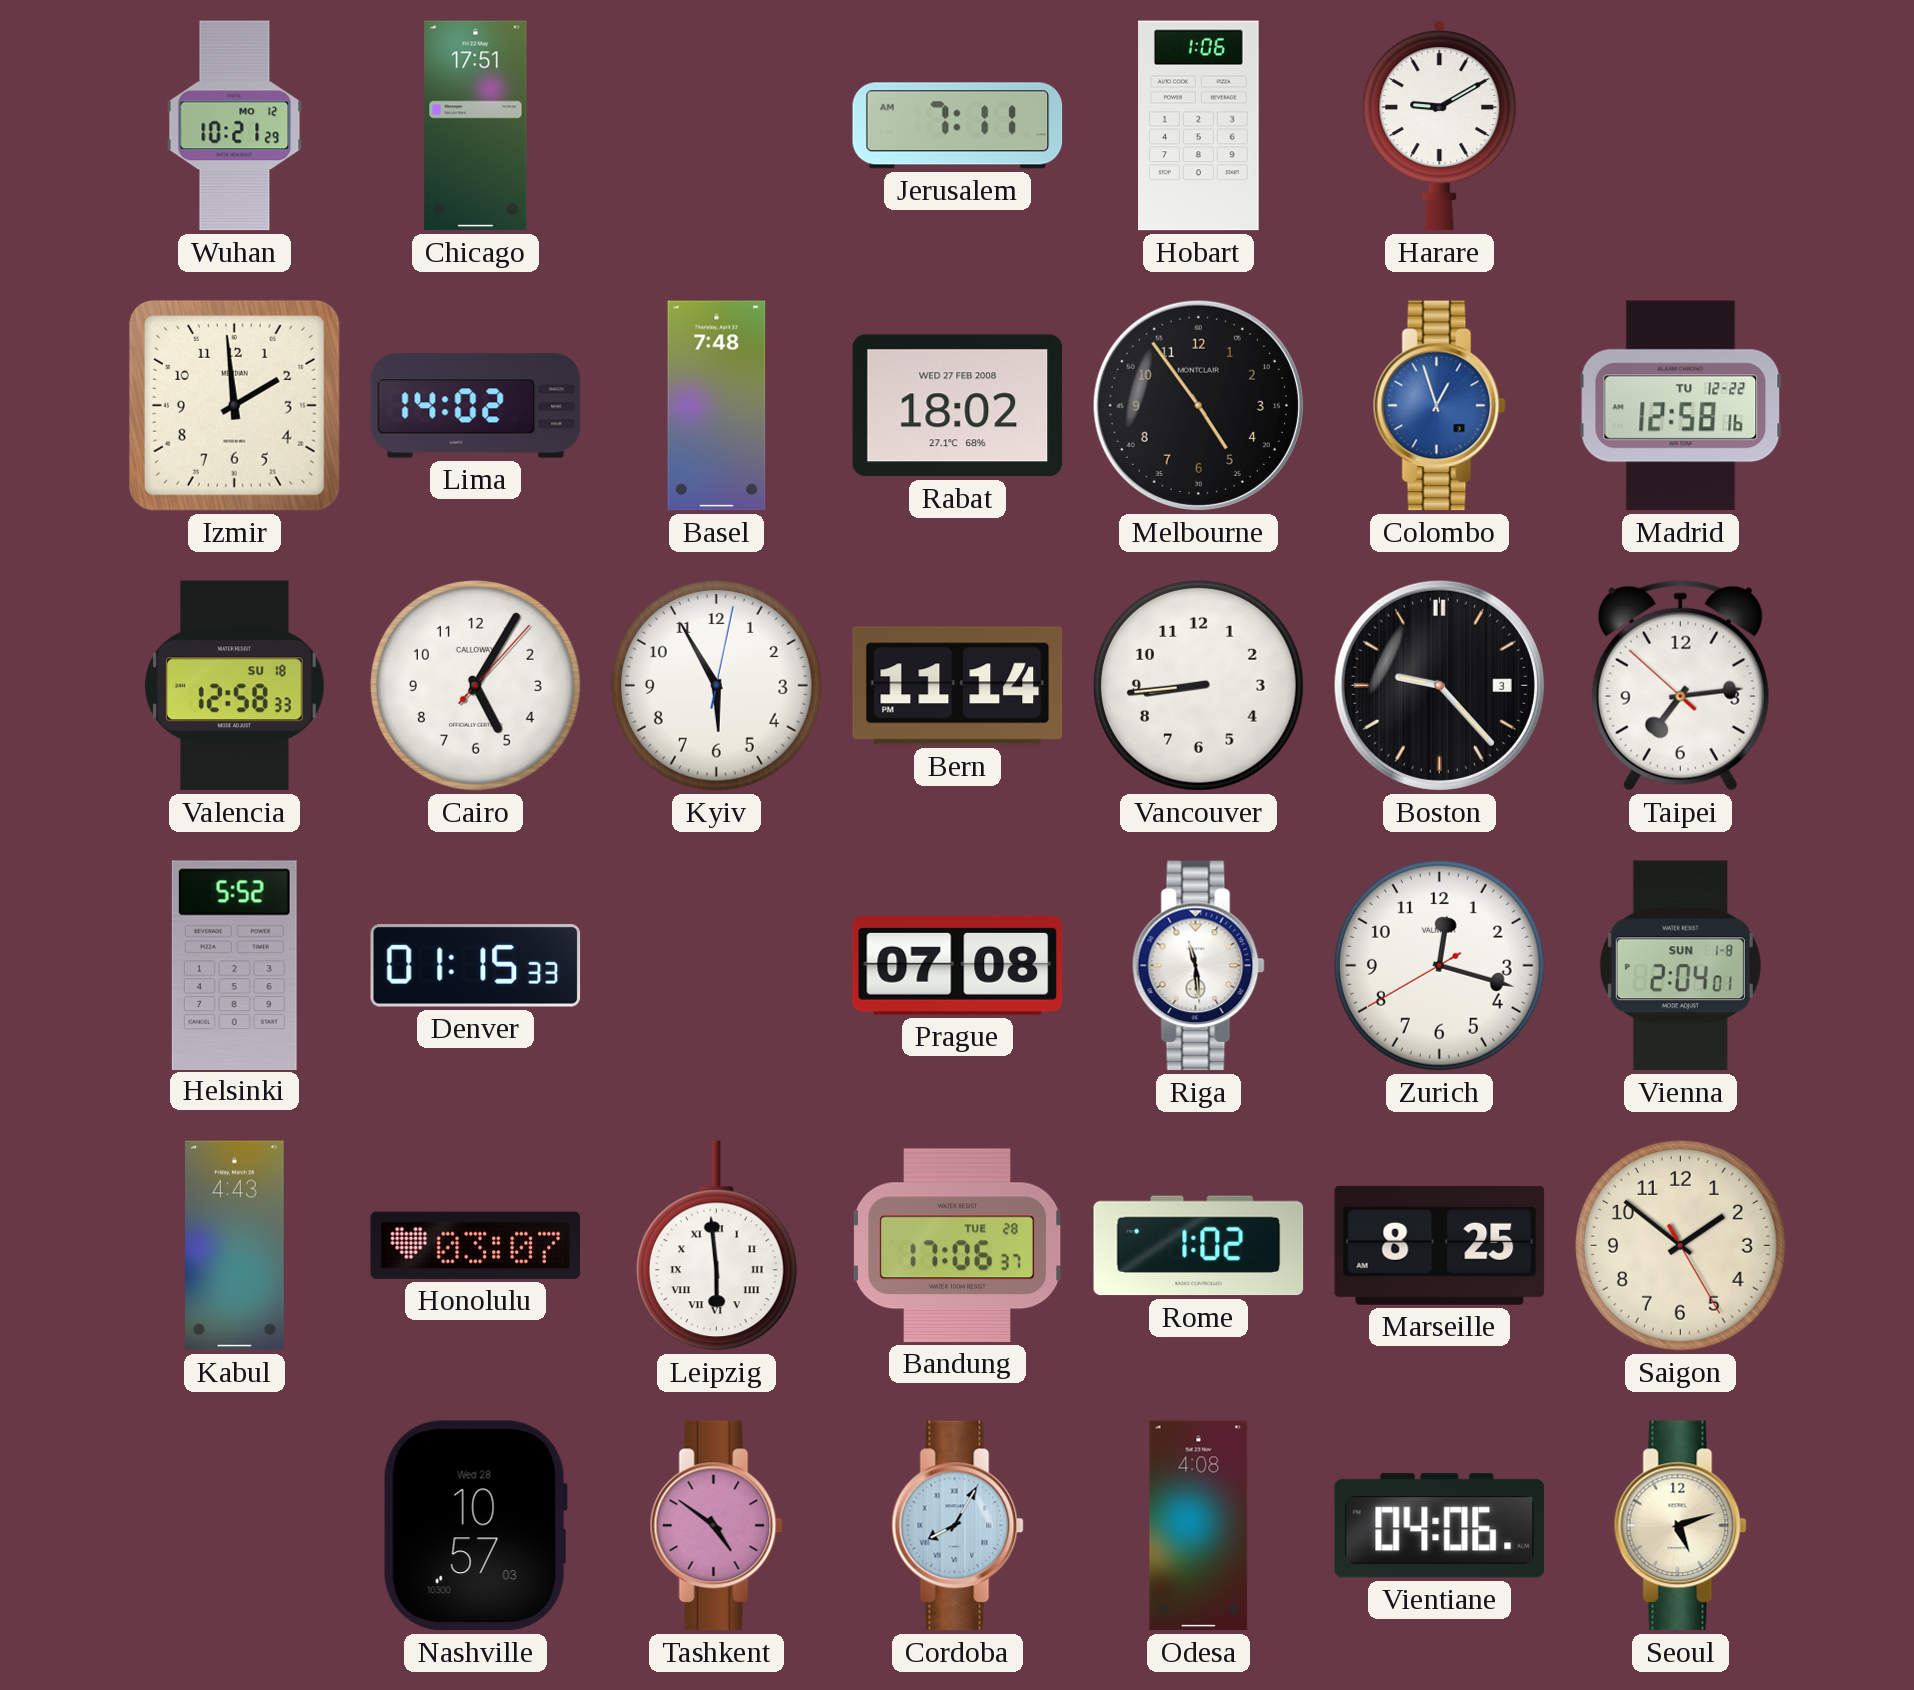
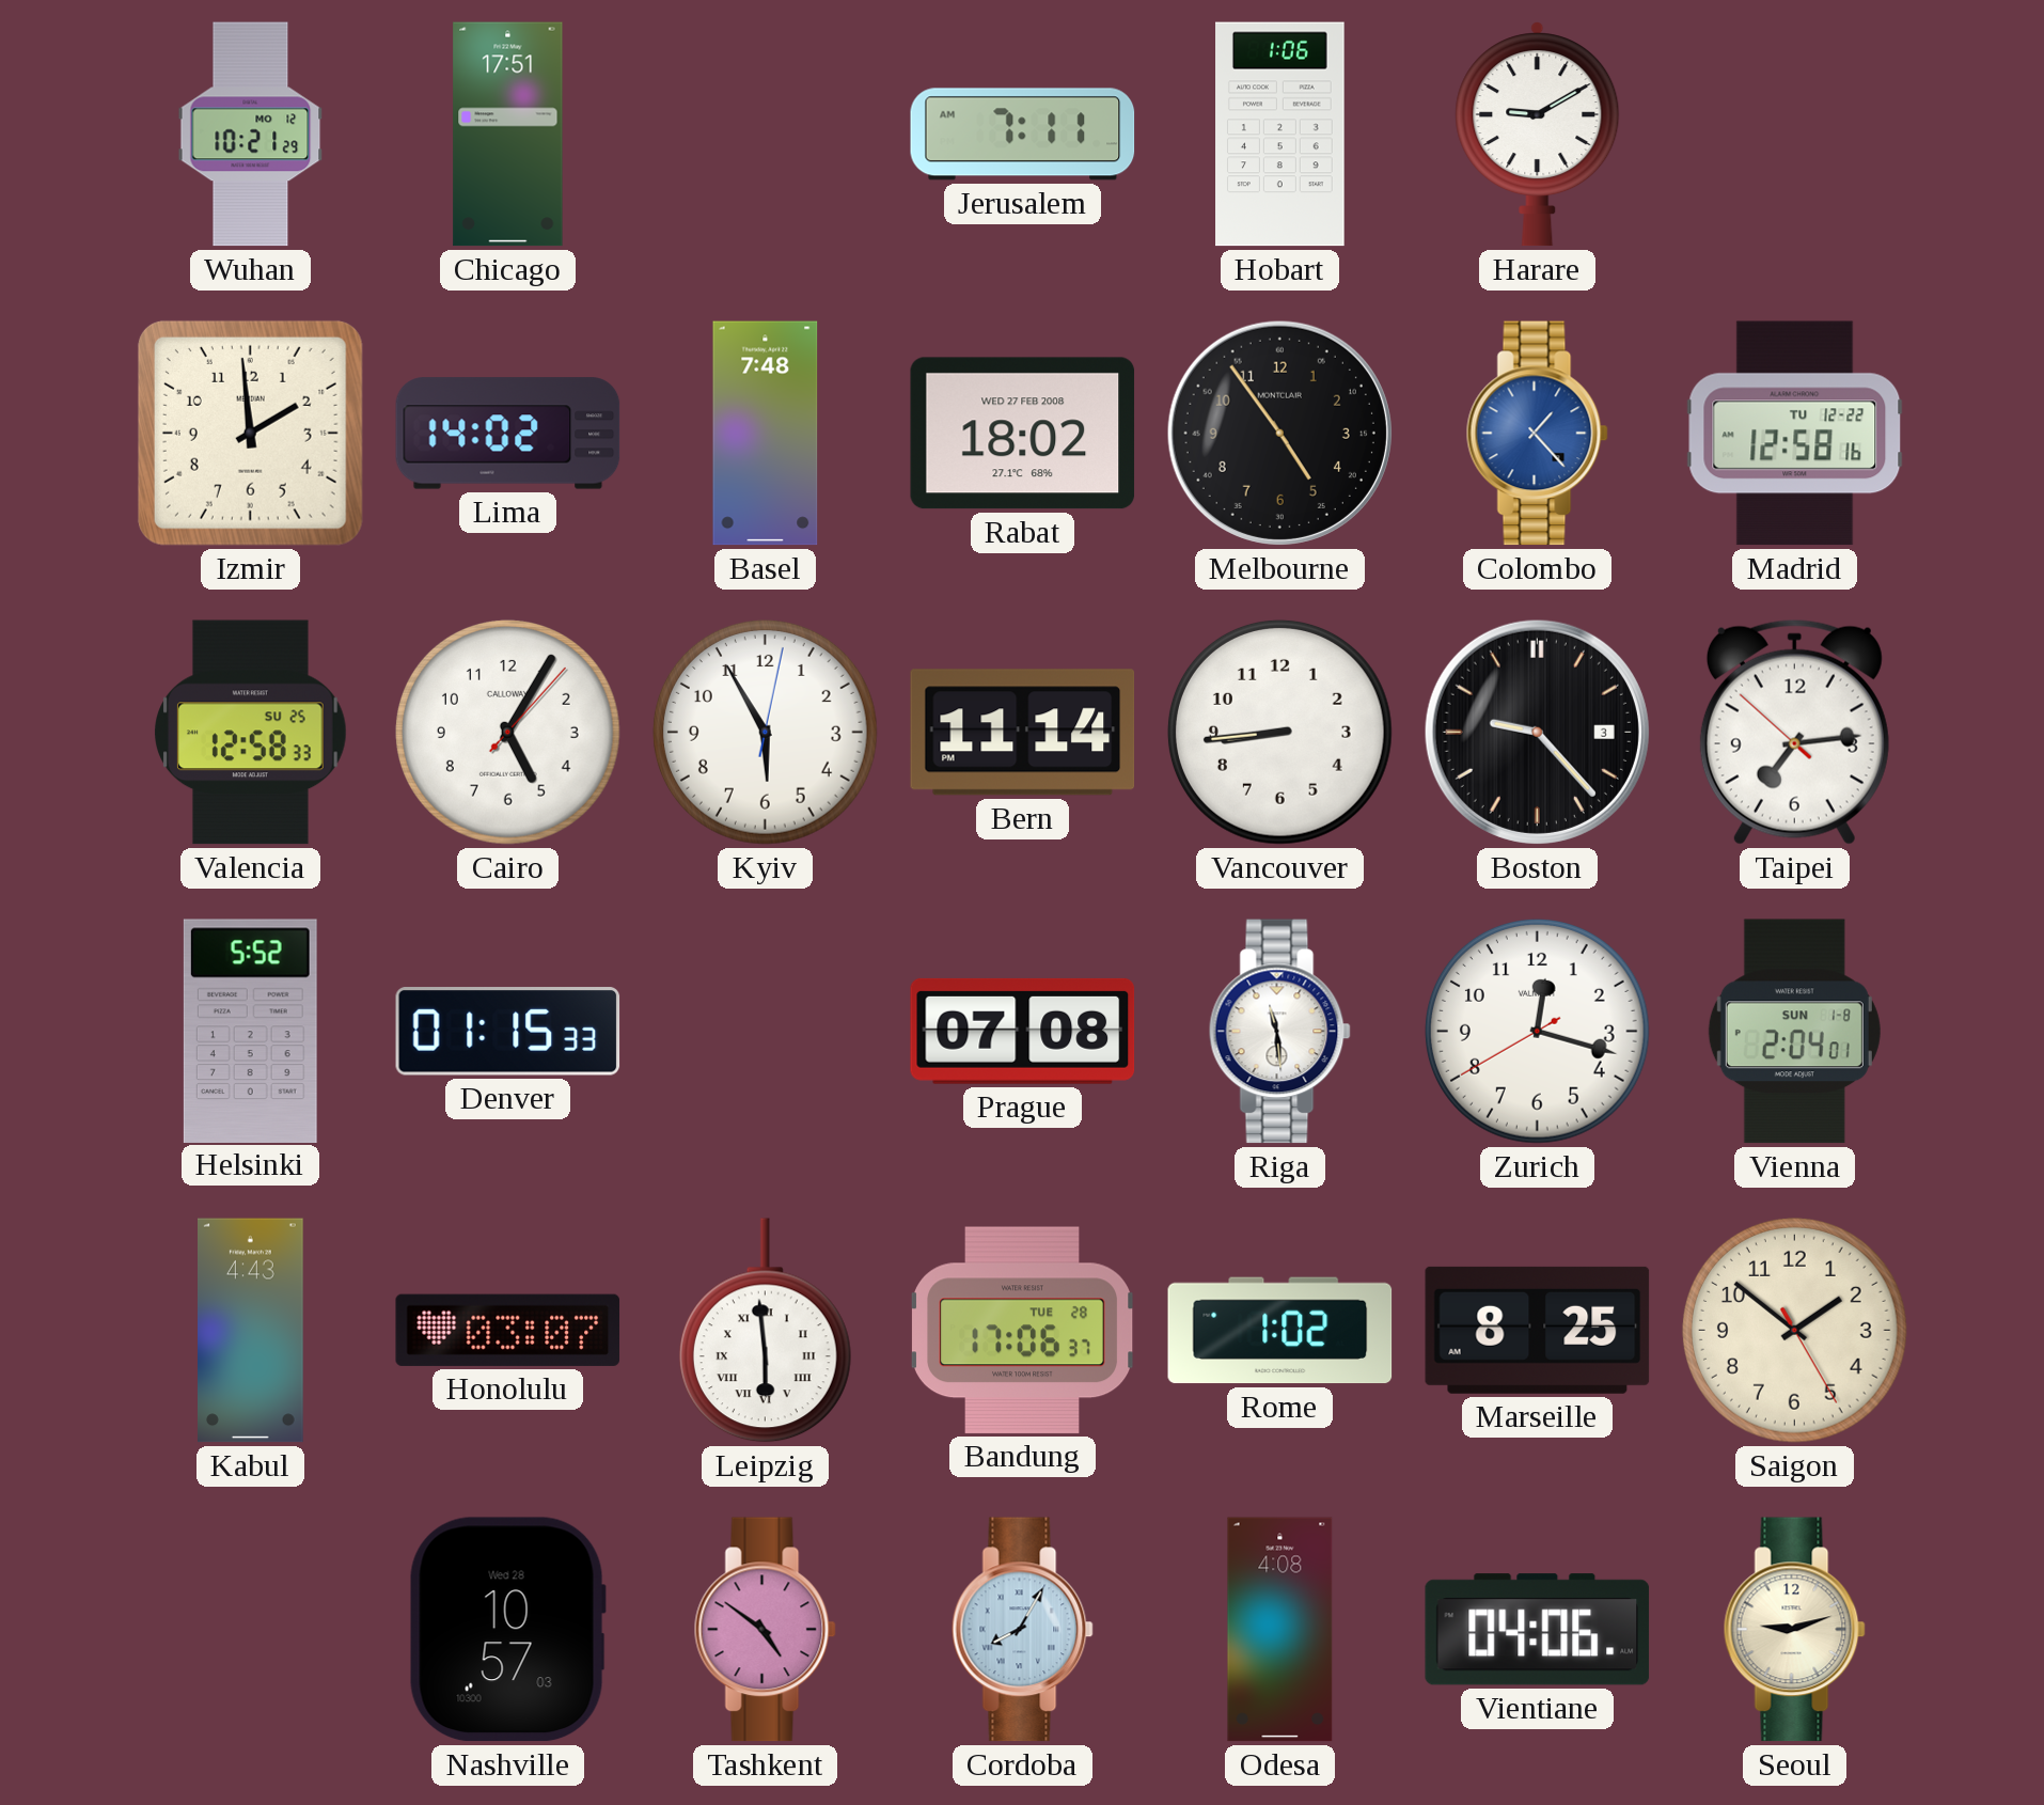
Colombo: 12:57 -> 1:23 (1537, 434)
Valencia date: SU 18 -> SU 25 (251, 733)
Seoul: 5:12 -> 9:12 (1794, 1630)
